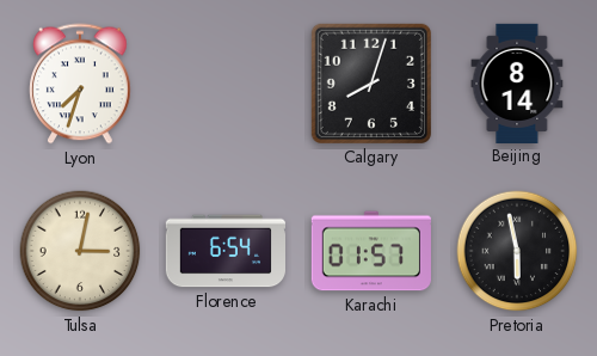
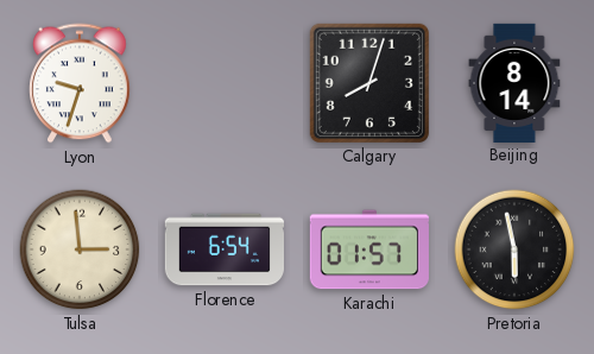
Lyon: 7:33 -> 9:33 (80, 83)
Tulsa: 3:02 -> 2:59 (80, 249)
